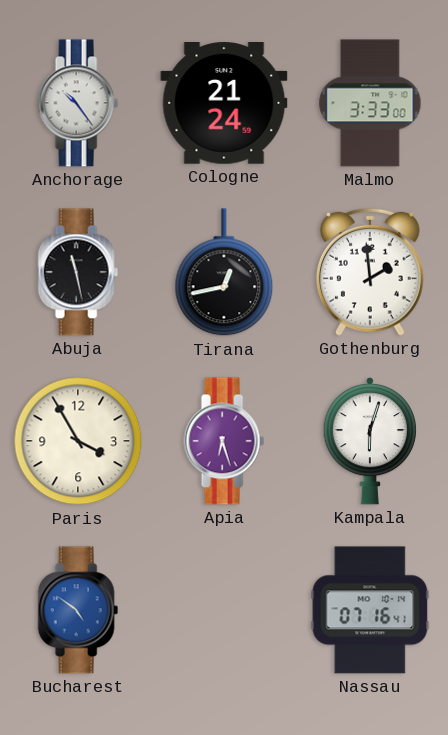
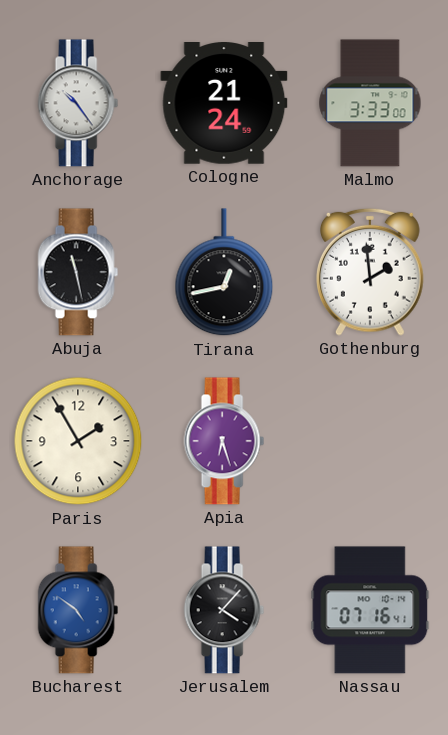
Paris: 3:55 -> 1:55 (78, 441)
Kampala: 6:03 -> none (369, 441)
Jerusalem: none -> 4:07 (224, 610)
